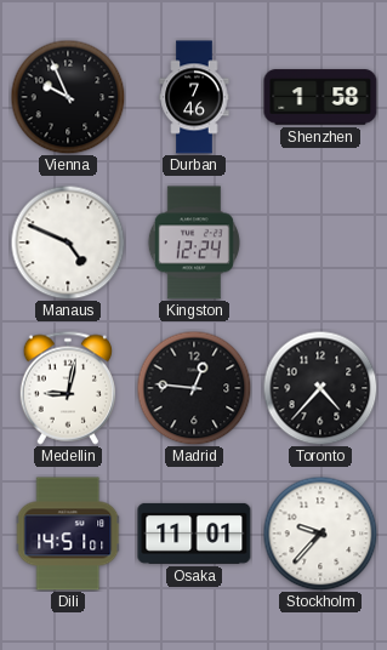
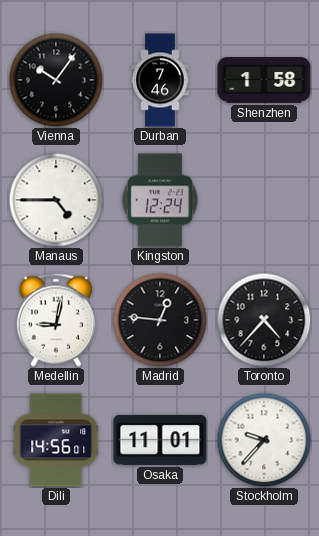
Vienna: 9:56 -> 10:06 (56, 80)
Manaus: 4:49 -> 4:45 (56, 200)
Dili: 14:51 -> 14:56 (56, 440)
